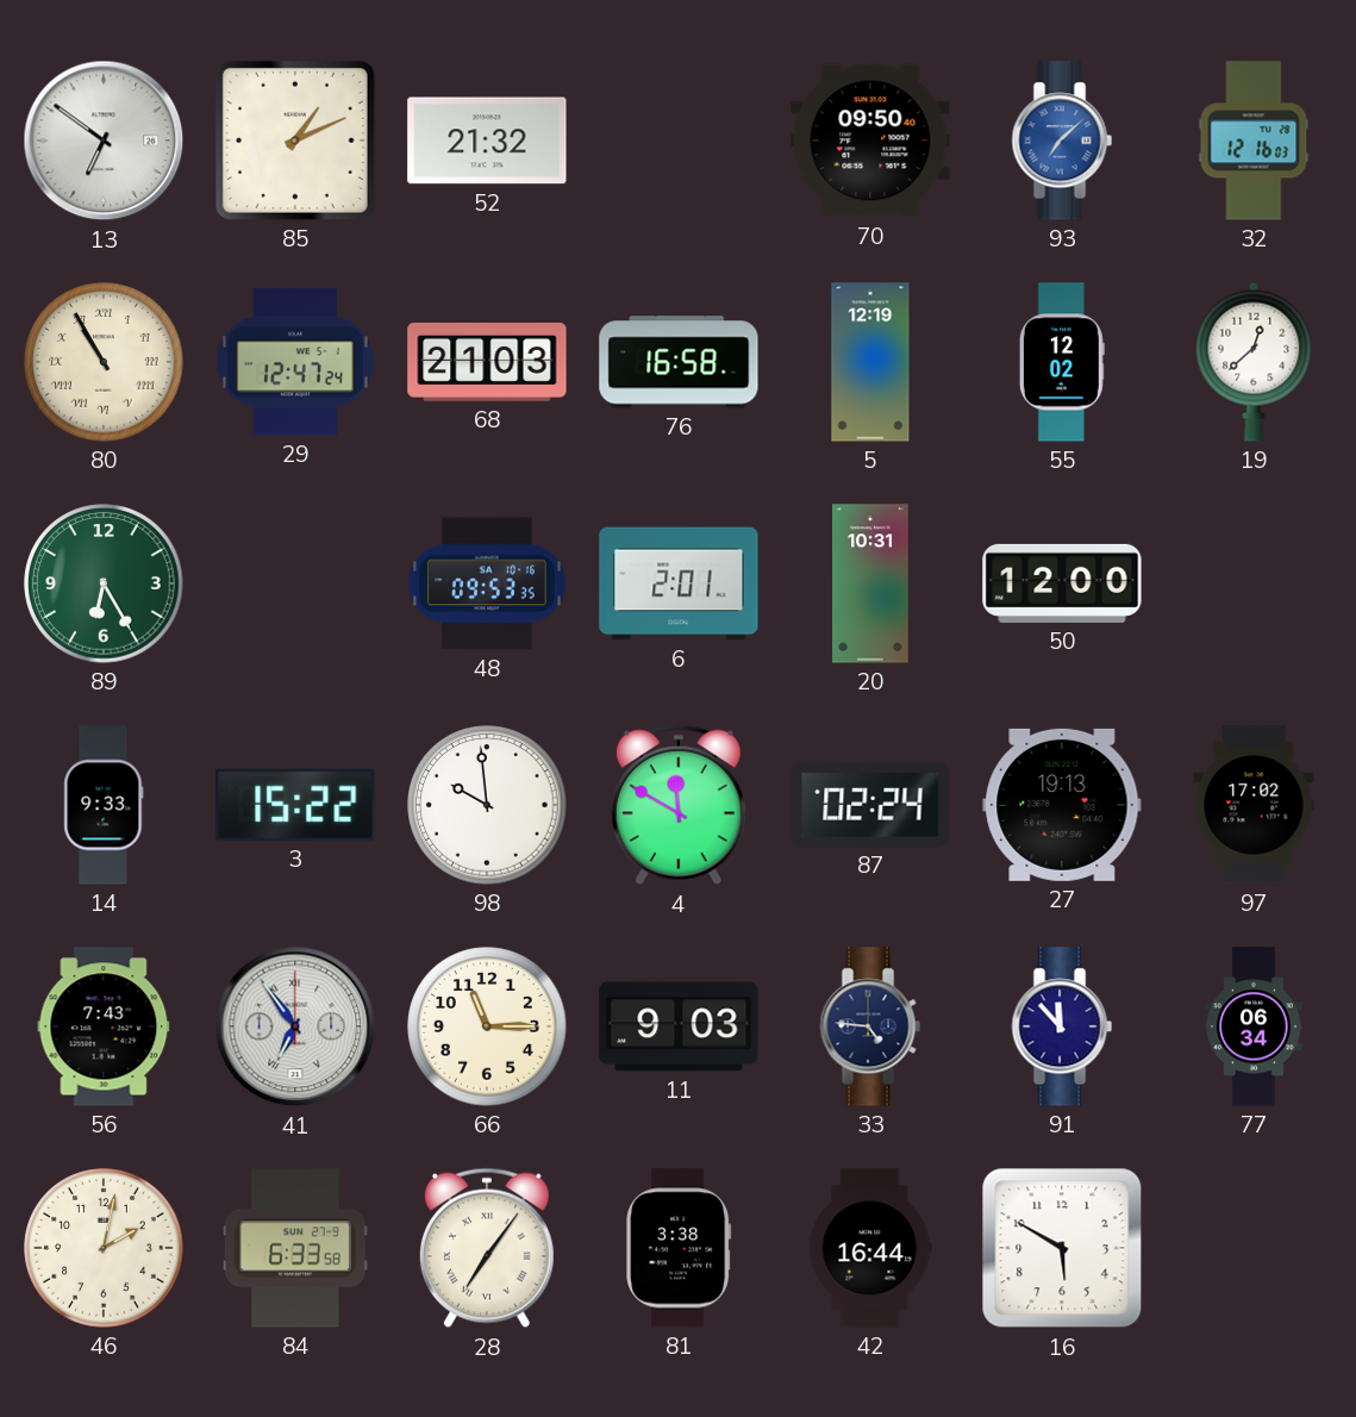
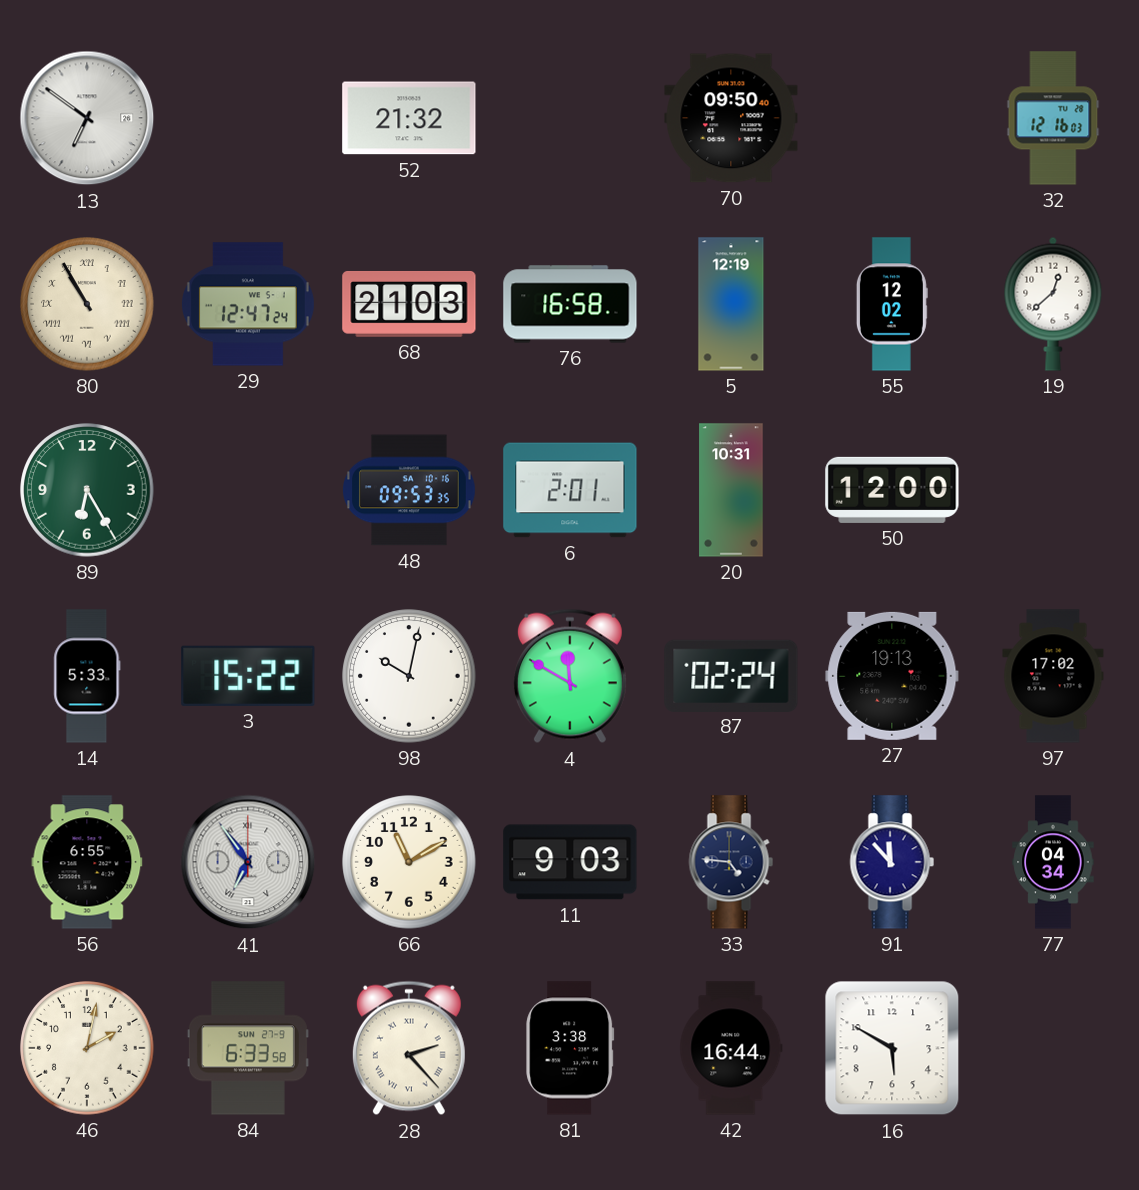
85: 1:11 -> none (295, 141)
93: 7:08 -> none (1062, 141)
14: 9:33 -> 5:33 (87, 676)
98: 9:59 -> 10:02 (409, 676)
56: 7:43 -> 6:55 (87, 862)
66: 11:15 -> 11:10 (409, 862)
77: 06:34 -> 04:34 (1053, 862)
28: 7:06 -> 2:23 (409, 1048)
